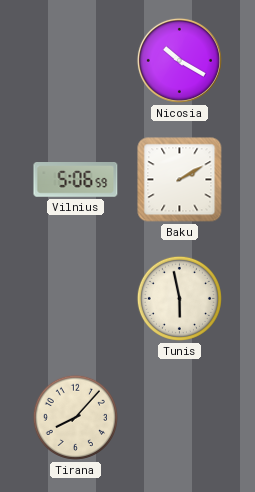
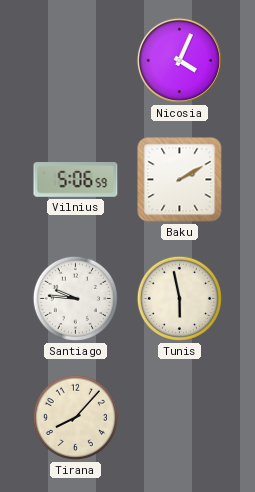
Nicosia: 10:20 -> 4:04 (179, 60)
Santiago: none -> 9:46 (75, 298)
